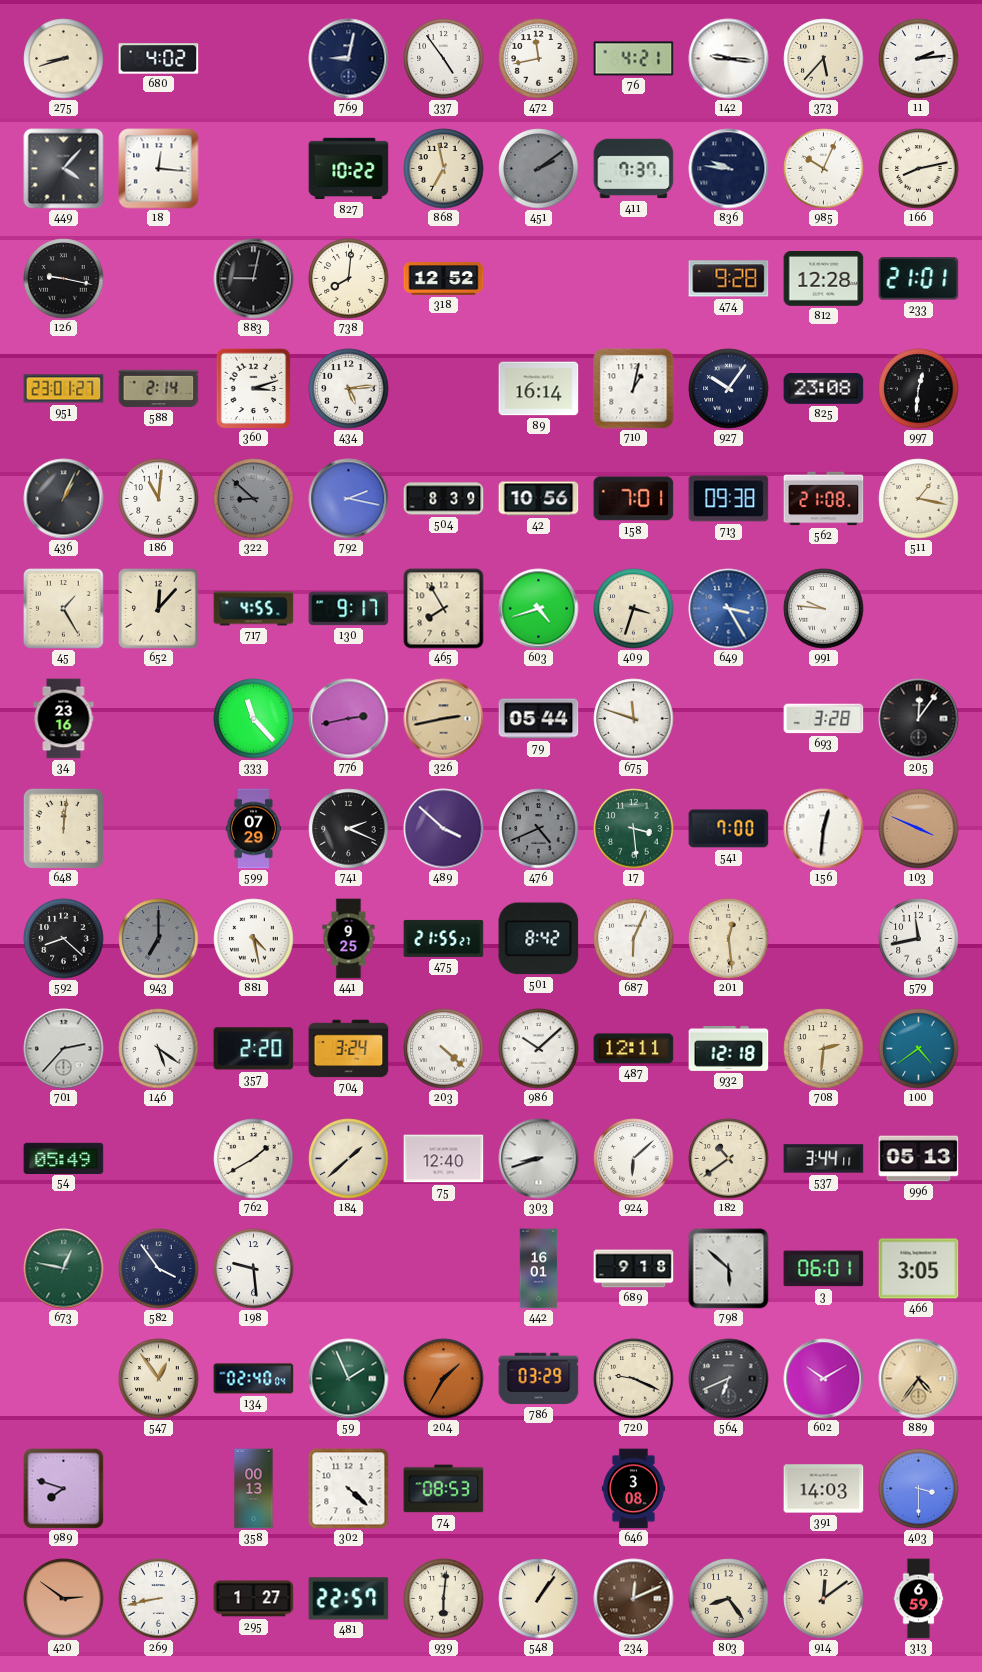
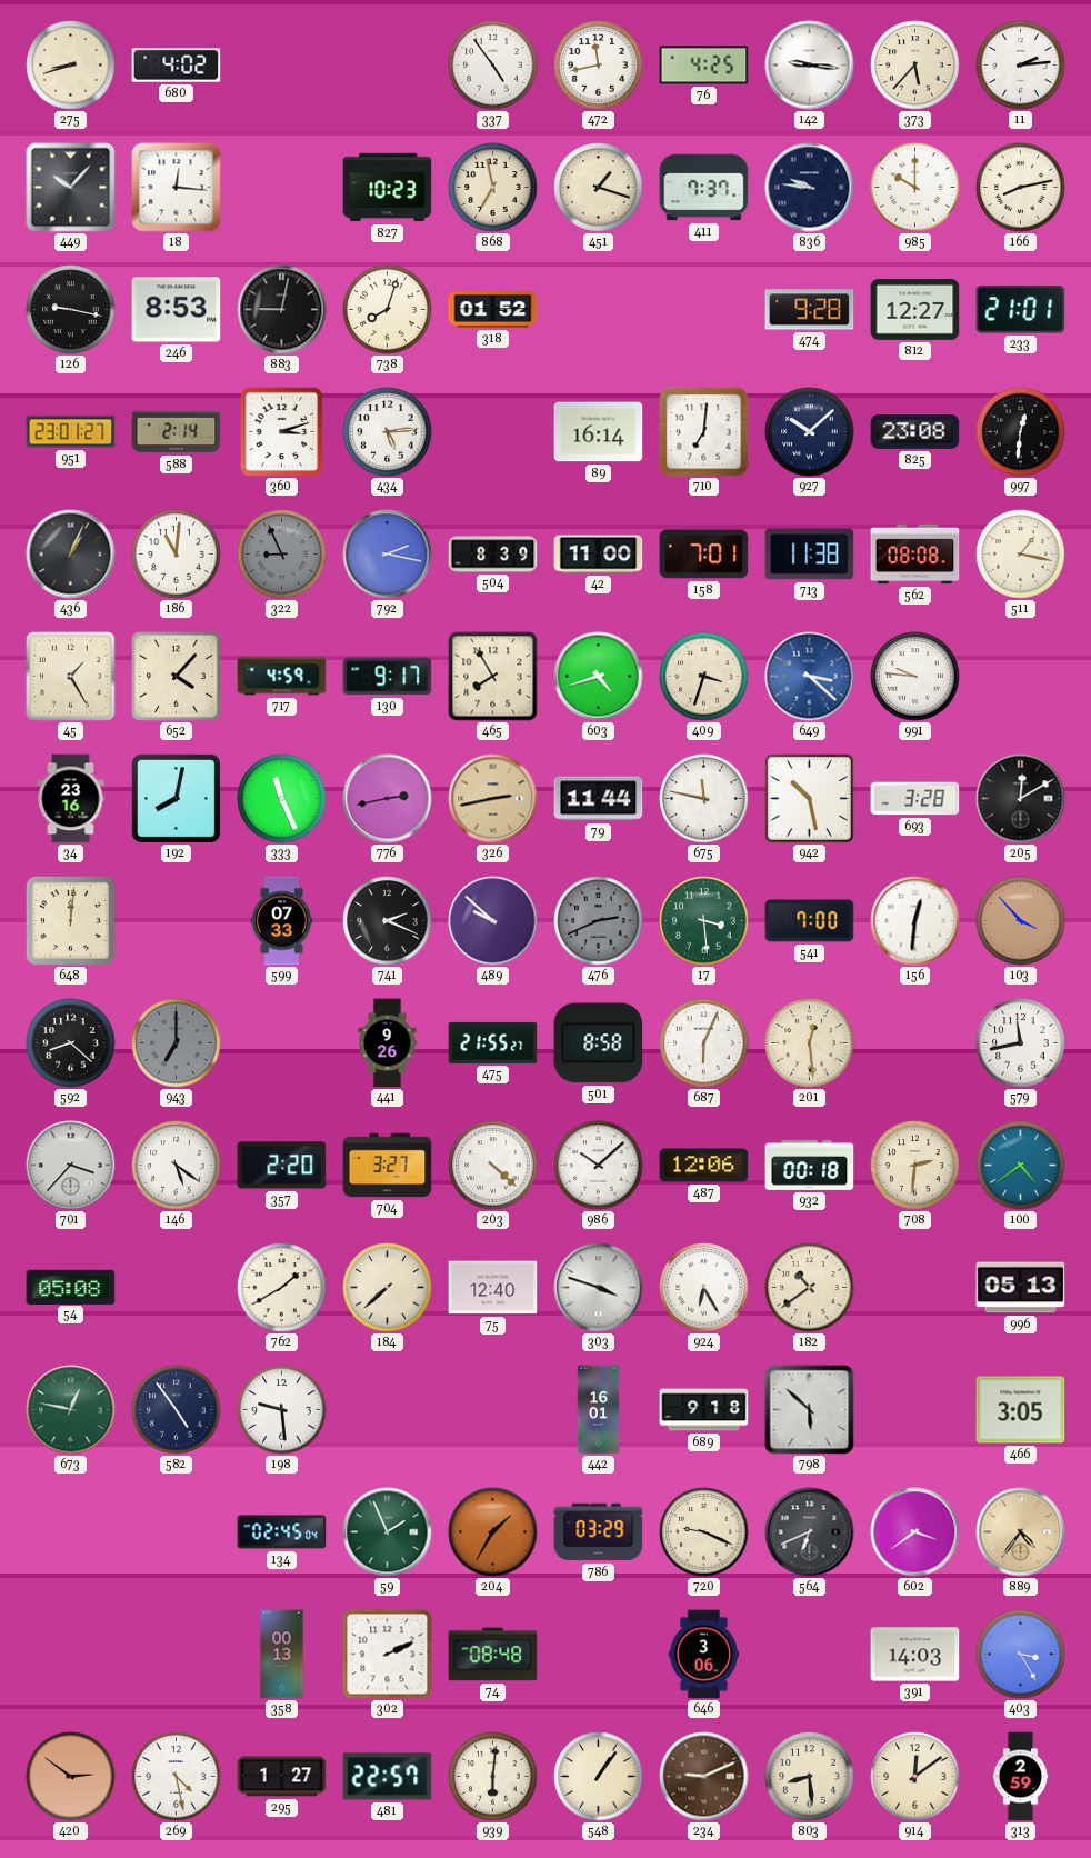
769: 9:02 -> none (349, 59)
76: 4:21 -> 4:25 (704, 66)
449: 4:07 -> 10:07 (71, 188)
827: 10:22 -> 10:23 (388, 188)
451: 2:09 -> 1:18 (599, 188)
451 dial: grey -> cream (599, 188)
985: 10:04 -> 10:00 (915, 188)
246: none -> 8:53 (177, 310)
738: 8:01 -> 8:03 (388, 310)
318: 12:52 -> 01:52 (493, 310)
812: 12:28 -> 12:27 (915, 309)
710: 1:02 -> 7:01 (704, 432)
927: 10:06 -> 10:08 (810, 432)
322: 8:52 -> 8:56 (282, 555)
42: 10:56 -> 11:00 (599, 555)
713: 09:38 -> 11:38 (810, 555)
562: 21:08 -> 08:08 (915, 555)
652: 12:07 -> 4:07 (177, 677)
717: 4:55 -> 4:59 (282, 677)
649: 3:25 -> 3:22 (810, 677)
192: none -> 8:02 (176, 798)
333: 11:23 -> 11:26 (282, 799)
79: 05:44 -> 11:44 (599, 799)
675: 11:48 -> 11:47 (704, 799)
942: none -> 10:28 (810, 799)
205: 12:06 -> 12:10 (1021, 799)
599: 07:29 -> 07:33 (281, 921)
489: 3:52 -> 9:52 (493, 921)
476: 4:41 -> 2:41 (599, 921)
103: 3:49 -> 3:53 (1021, 921)
881: 4:28 -> none (254, 939)
441: 9:25 -> 9:26 (388, 1043)
501: 8:42 -> 8:58 (599, 1043)
701: 2:37 -> 3:37 (71, 1166)
704: 3:24 -> 3:27 (388, 1166)
487: 12:11 -> 12:06 (704, 1166)
932: 12:18 -> 00:18 (810, 1165)
54: 05:49 -> 05:08 (71, 1287)
184: 1:38 -> 7:38 (388, 1288)
303: 8:42 -> 3:48 (599, 1288)
924: 6:08 -> 6:25 (704, 1288)
537: 3:44 -> none (824, 1159)
582: 3:54 -> 4:54 (177, 1410)
3: 06:01 -> none (824, 1269)
547: 12:54 -> none (159, 1379)
134: 02:40 -> 02:45 (282, 1532)
602: 10:10 -> 3:39 (915, 1532)
989: 7:48 -> none (64, 1489)
302: 4:22 -> 2:11 (388, 1655)
74: 08:53 -> 08:48 (493, 1655)
646: 3:08 -> 3:06 (703, 1655)
403: 3:30 -> 3:25 (1021, 1655)
269: 8:43 -> 4:28 (177, 1777)
234: 12:11 -> 9:11 (704, 1777)
803: 8:24 -> 8:29 (810, 1777)
313: 6:59 -> 2:59 (1021, 1777)
